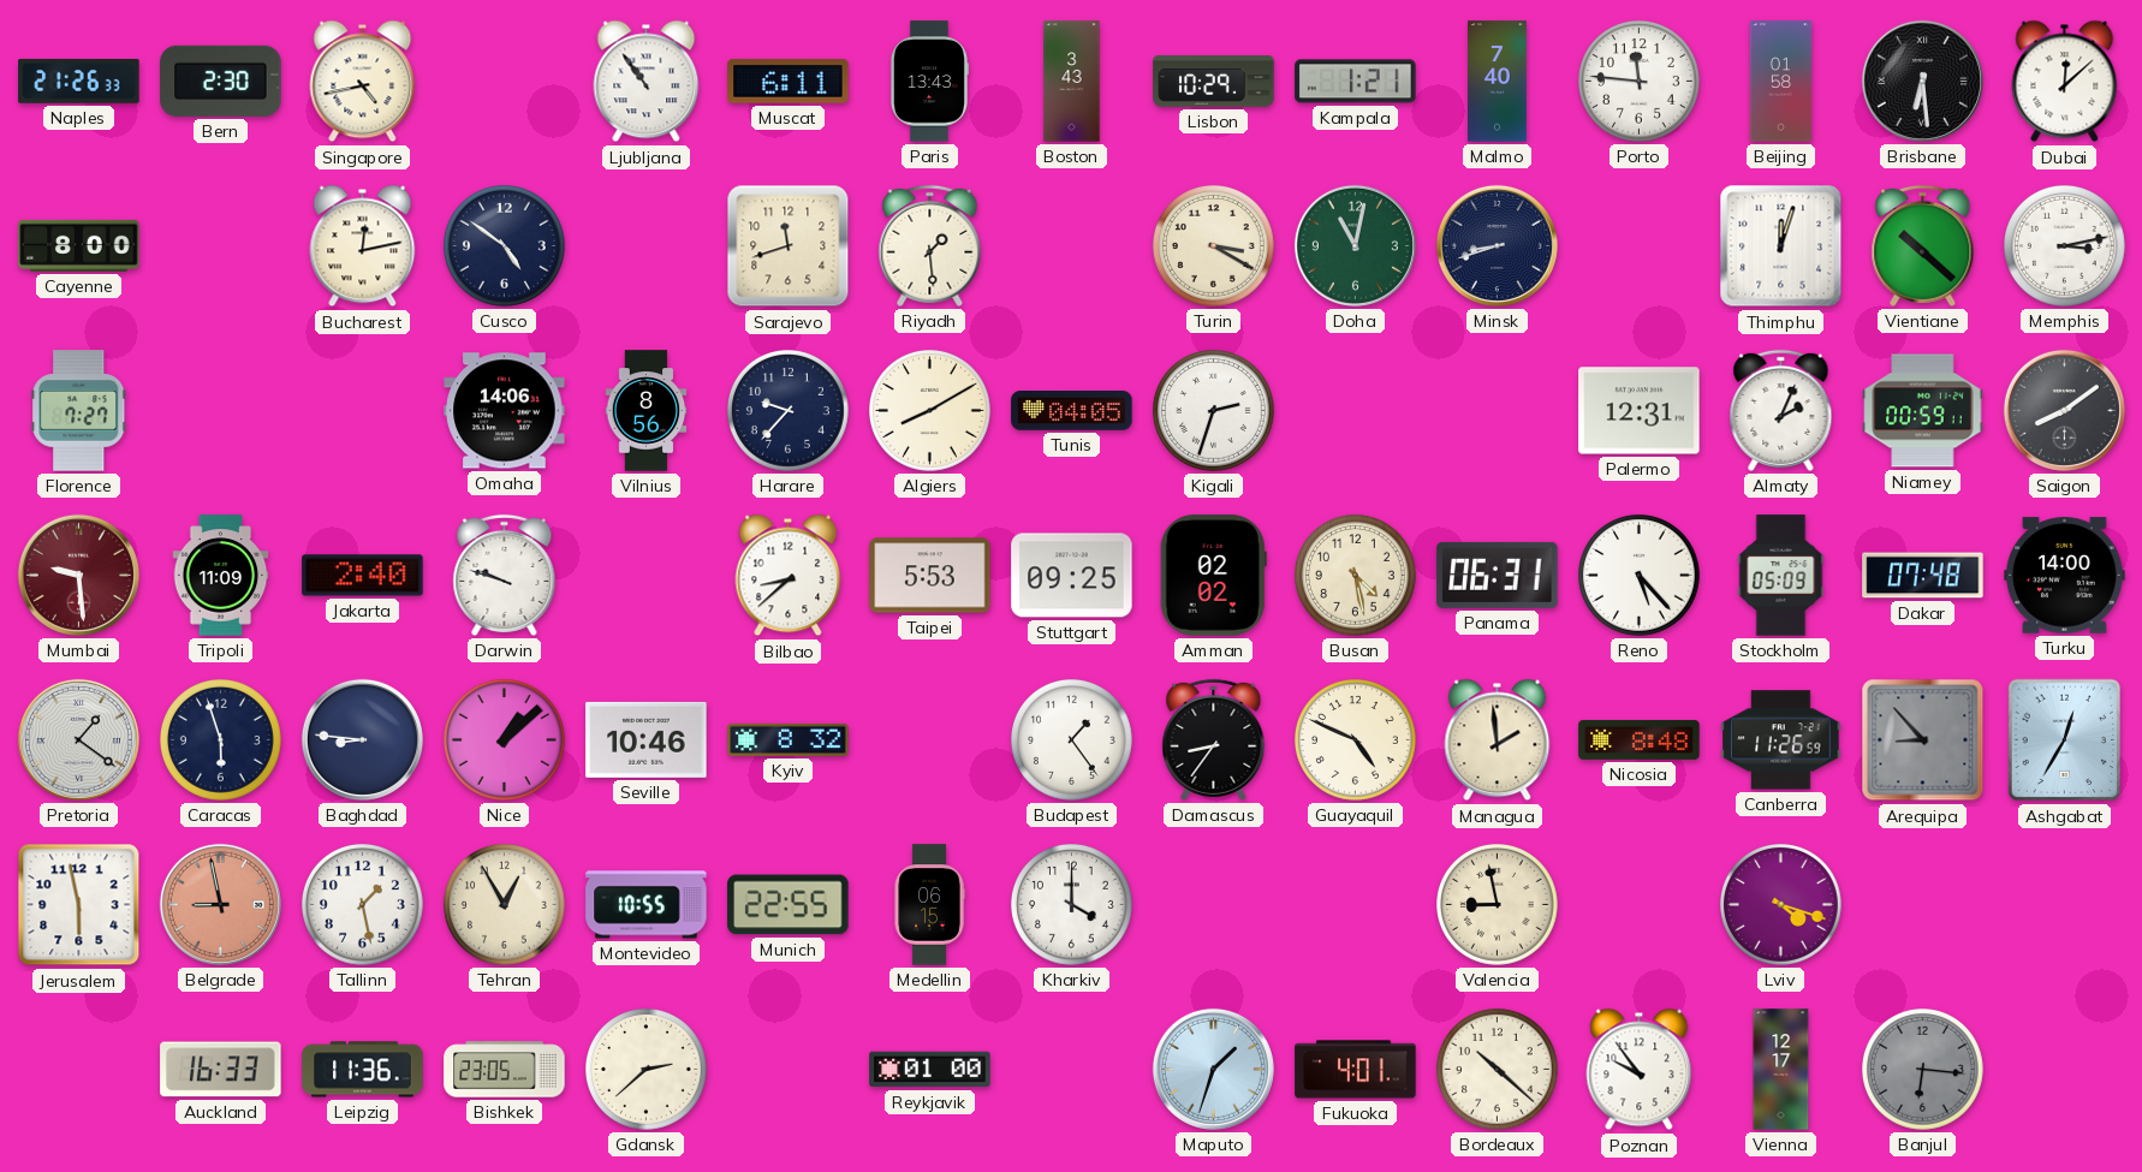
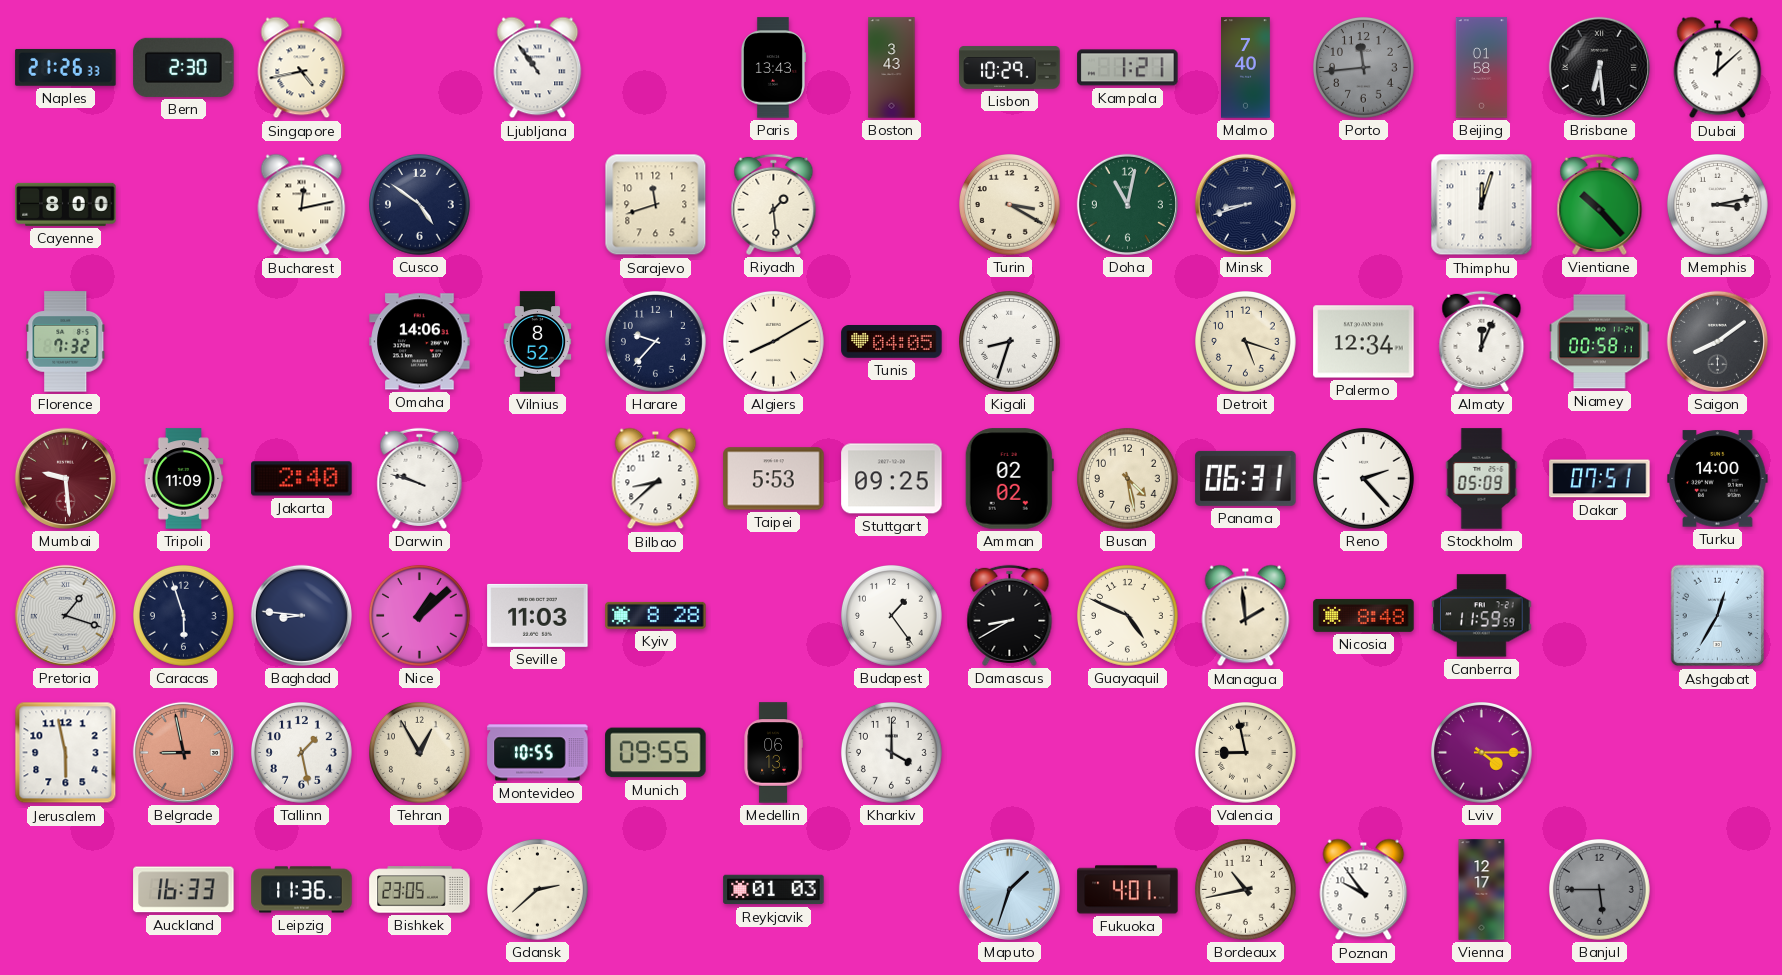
Muscat: 6:11 -> none (789, 82)
Porto: 11:46 -> 11:44 (1364, 68)
Porto dial: white -> grey (1364, 68)
Vientiane: 10:22 -> 10:23 (1600, 204)
Florence: 7:27 -> 7:32 (66, 342)
Vilnius: 8:56 -> 8:52 (538, 342)
Kigali: 2:33 -> 8:33 (1010, 342)
Detroit: none -> 5:18 (1246, 342)
Palermo: 12:31 -> 12:34 (1364, 342)
Almaty: 2:04 -> 12:04 (1482, 341)
Niamey: 00:59 -> 00:58 (1600, 342)
Reno: 5:23 -> 2:23 (1364, 479)
Dakar: 07:48 -> 07:51 (1600, 479)
Pretoria: 1:21 -> 1:18 (65, 615)
Seville: 10:46 -> 11:03 (538, 615)
Kyiv: 8:32 -> 8:28 (656, 615)
Damascus: 8:36 -> 8:40 (1010, 615)
Canberra: 11:26 -> 11:59 (1482, 616)
Arequipa: 8:53 -> none (1923, 740)
Munich: 22:55 -> 09:55 (656, 753)
Medellin: 06:15 -> 06:13 (773, 753)
Lviv: 4:18 -> 4:15 (1482, 753)
Reykjavik: 01:00 -> 01:03 (774, 890)
Bordeaux: 10:22 -> 10:43 (1246, 890)
Banjul: 6:16 -> 5:45 (1600, 890)
